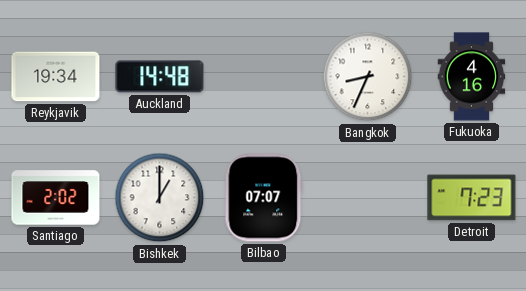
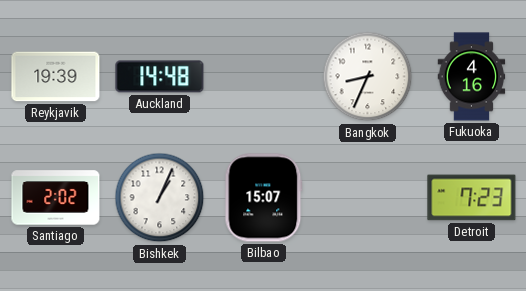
Reykjavik: 19:34 -> 19:39 (56, 77)
Bishkek: 1:00 -> 1:04 (160, 198)
Bilbao: 07:07 -> 15:07 (264, 198)
